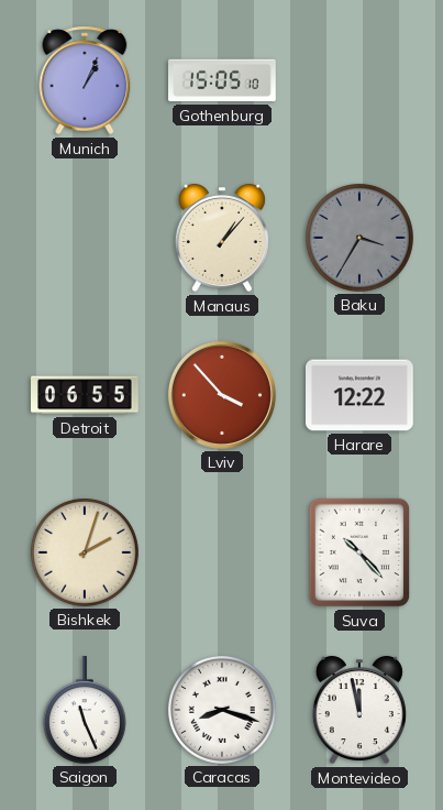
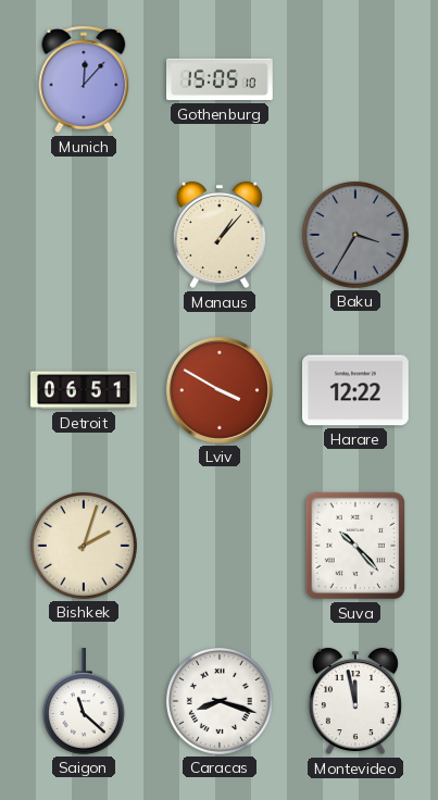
Munich: 1:04 -> 12:07 (84, 79)
Detroit: 06:55 -> 06:51 (85, 390)
Lviv: 3:53 -> 3:50 (220, 390)
Saigon: 11:26 -> 11:22 (84, 702)
